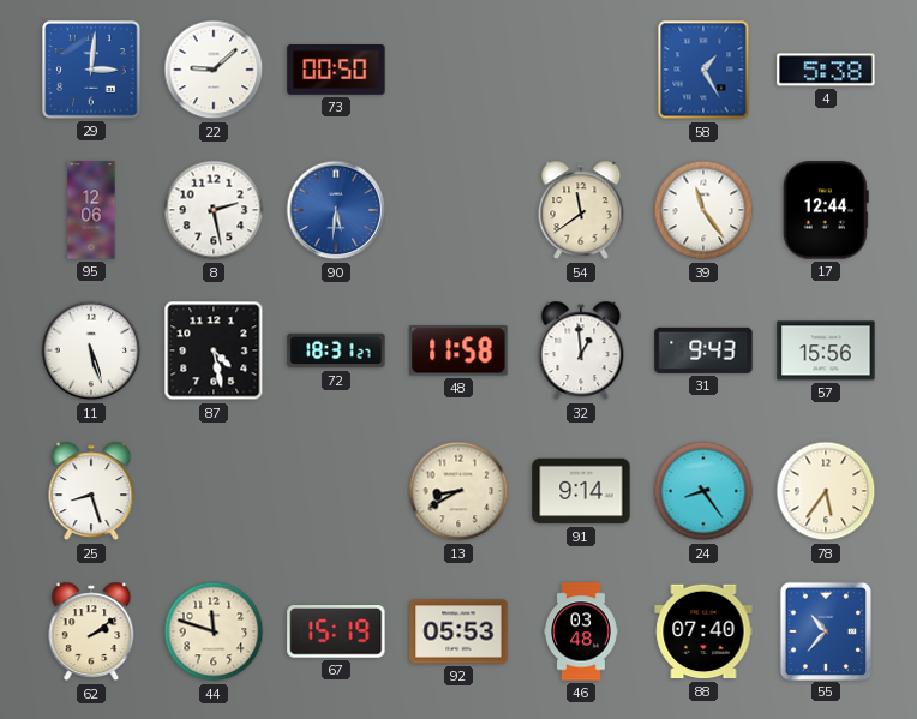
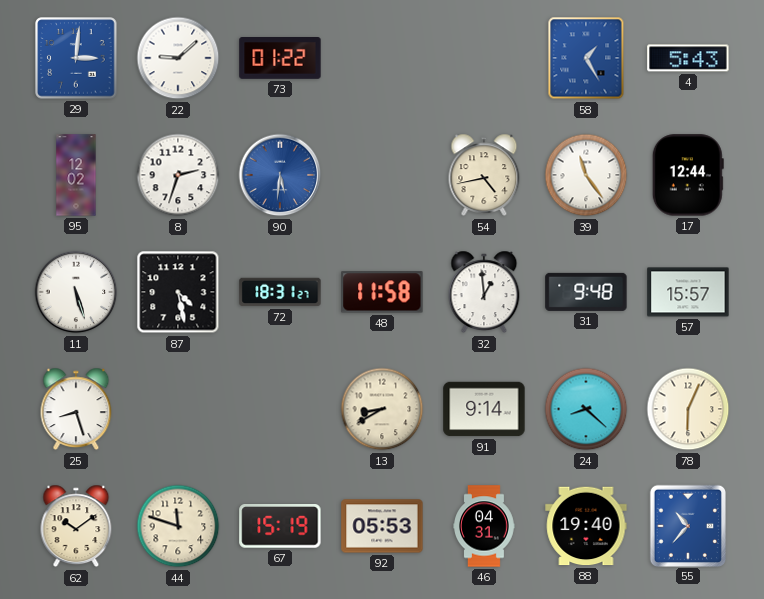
73: 00:50 -> 01:22 (280, 59)
4: 5:38 -> 5:43 (688, 58)
95: 12:06 -> 12:02 (76, 175)
8: 2:28 -> 2:33 (178, 175)
54: 11:39 -> 4:43 (484, 175)
31: 9:43 -> 9:48 (586, 292)
57: 15:56 -> 15:57 (688, 292)
24: 8:24 -> 8:22 (586, 409)
78: 5:36 -> 6:04 (688, 409)
62: 2:09 -> 10:09 (76, 526)
46: 03:48 -> 04:31 (485, 526)
88: 07:40 -> 19:40 (586, 526)
